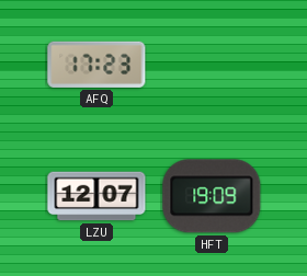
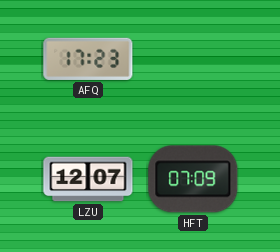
HFT: 19:09 -> 07:09 (193, 179)
